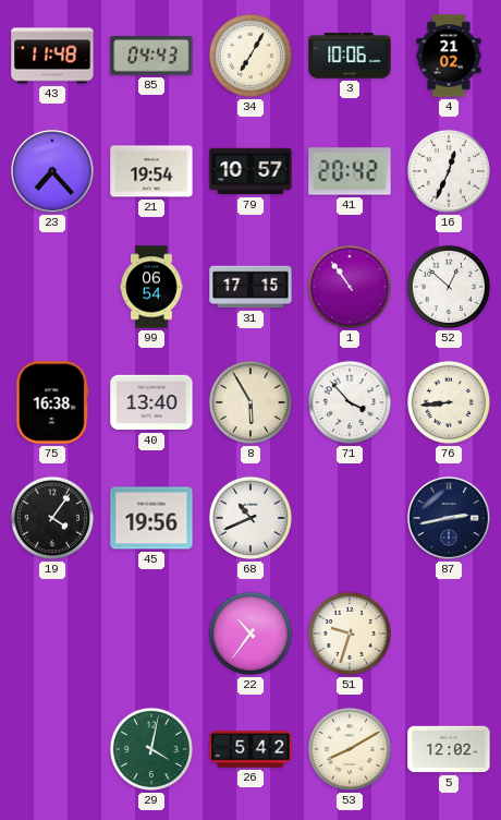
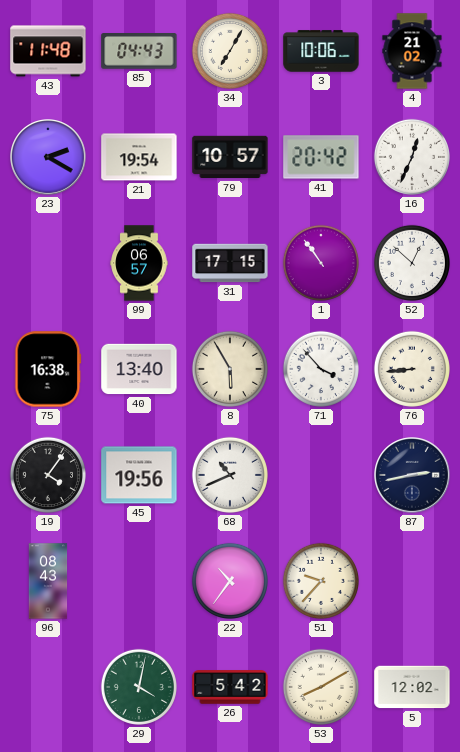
23: 7:23 -> 2:20 (49, 158)
99: 06:54 -> 06:57 (139, 263)
96: none -> 08:43 (48, 581)
51: 9:33 -> 9:37 (321, 581)
